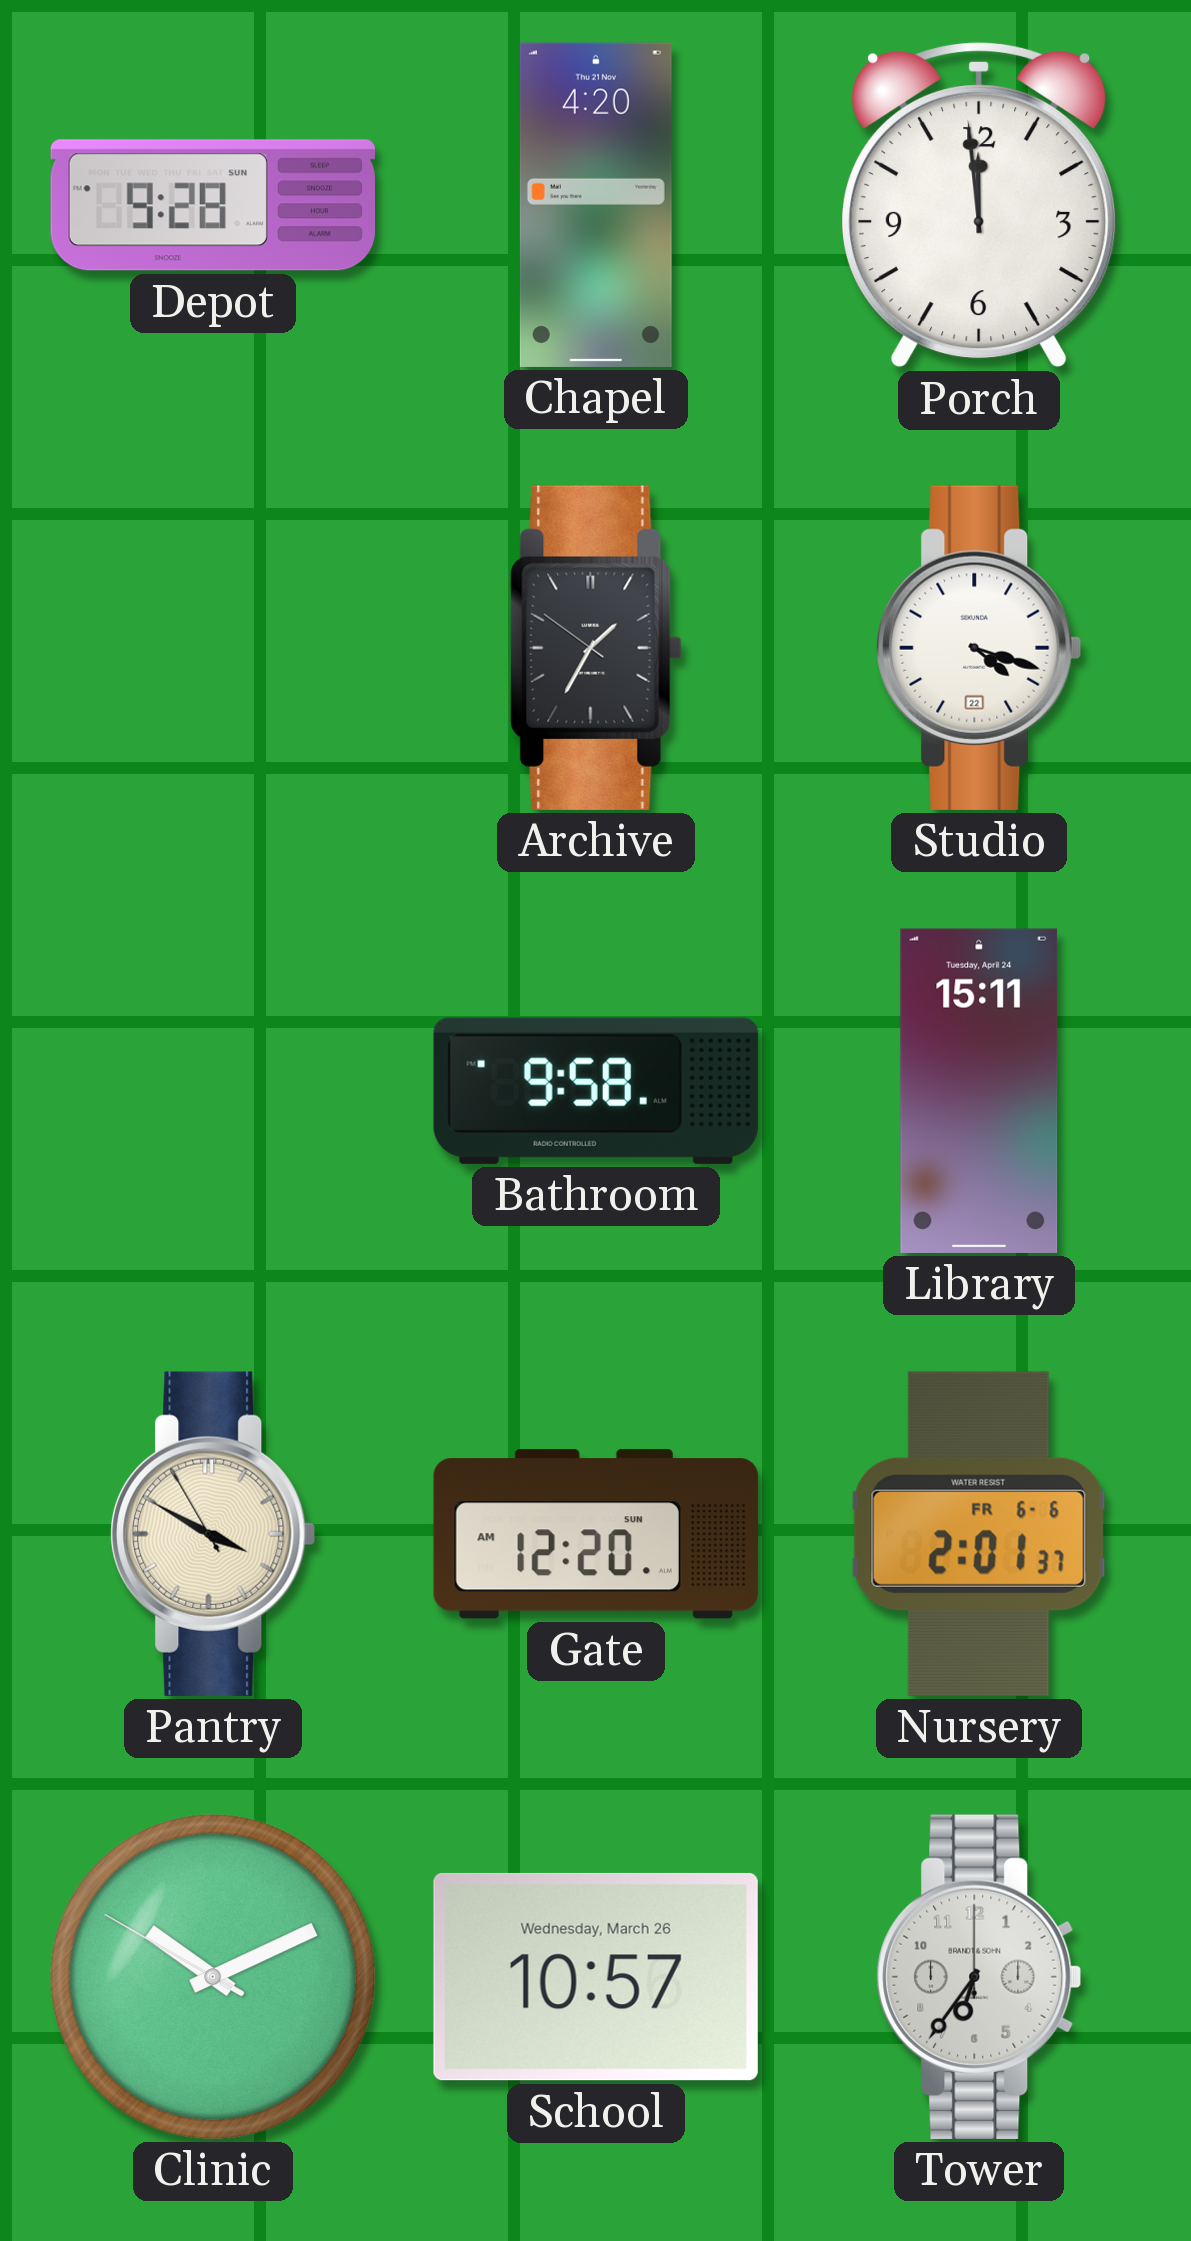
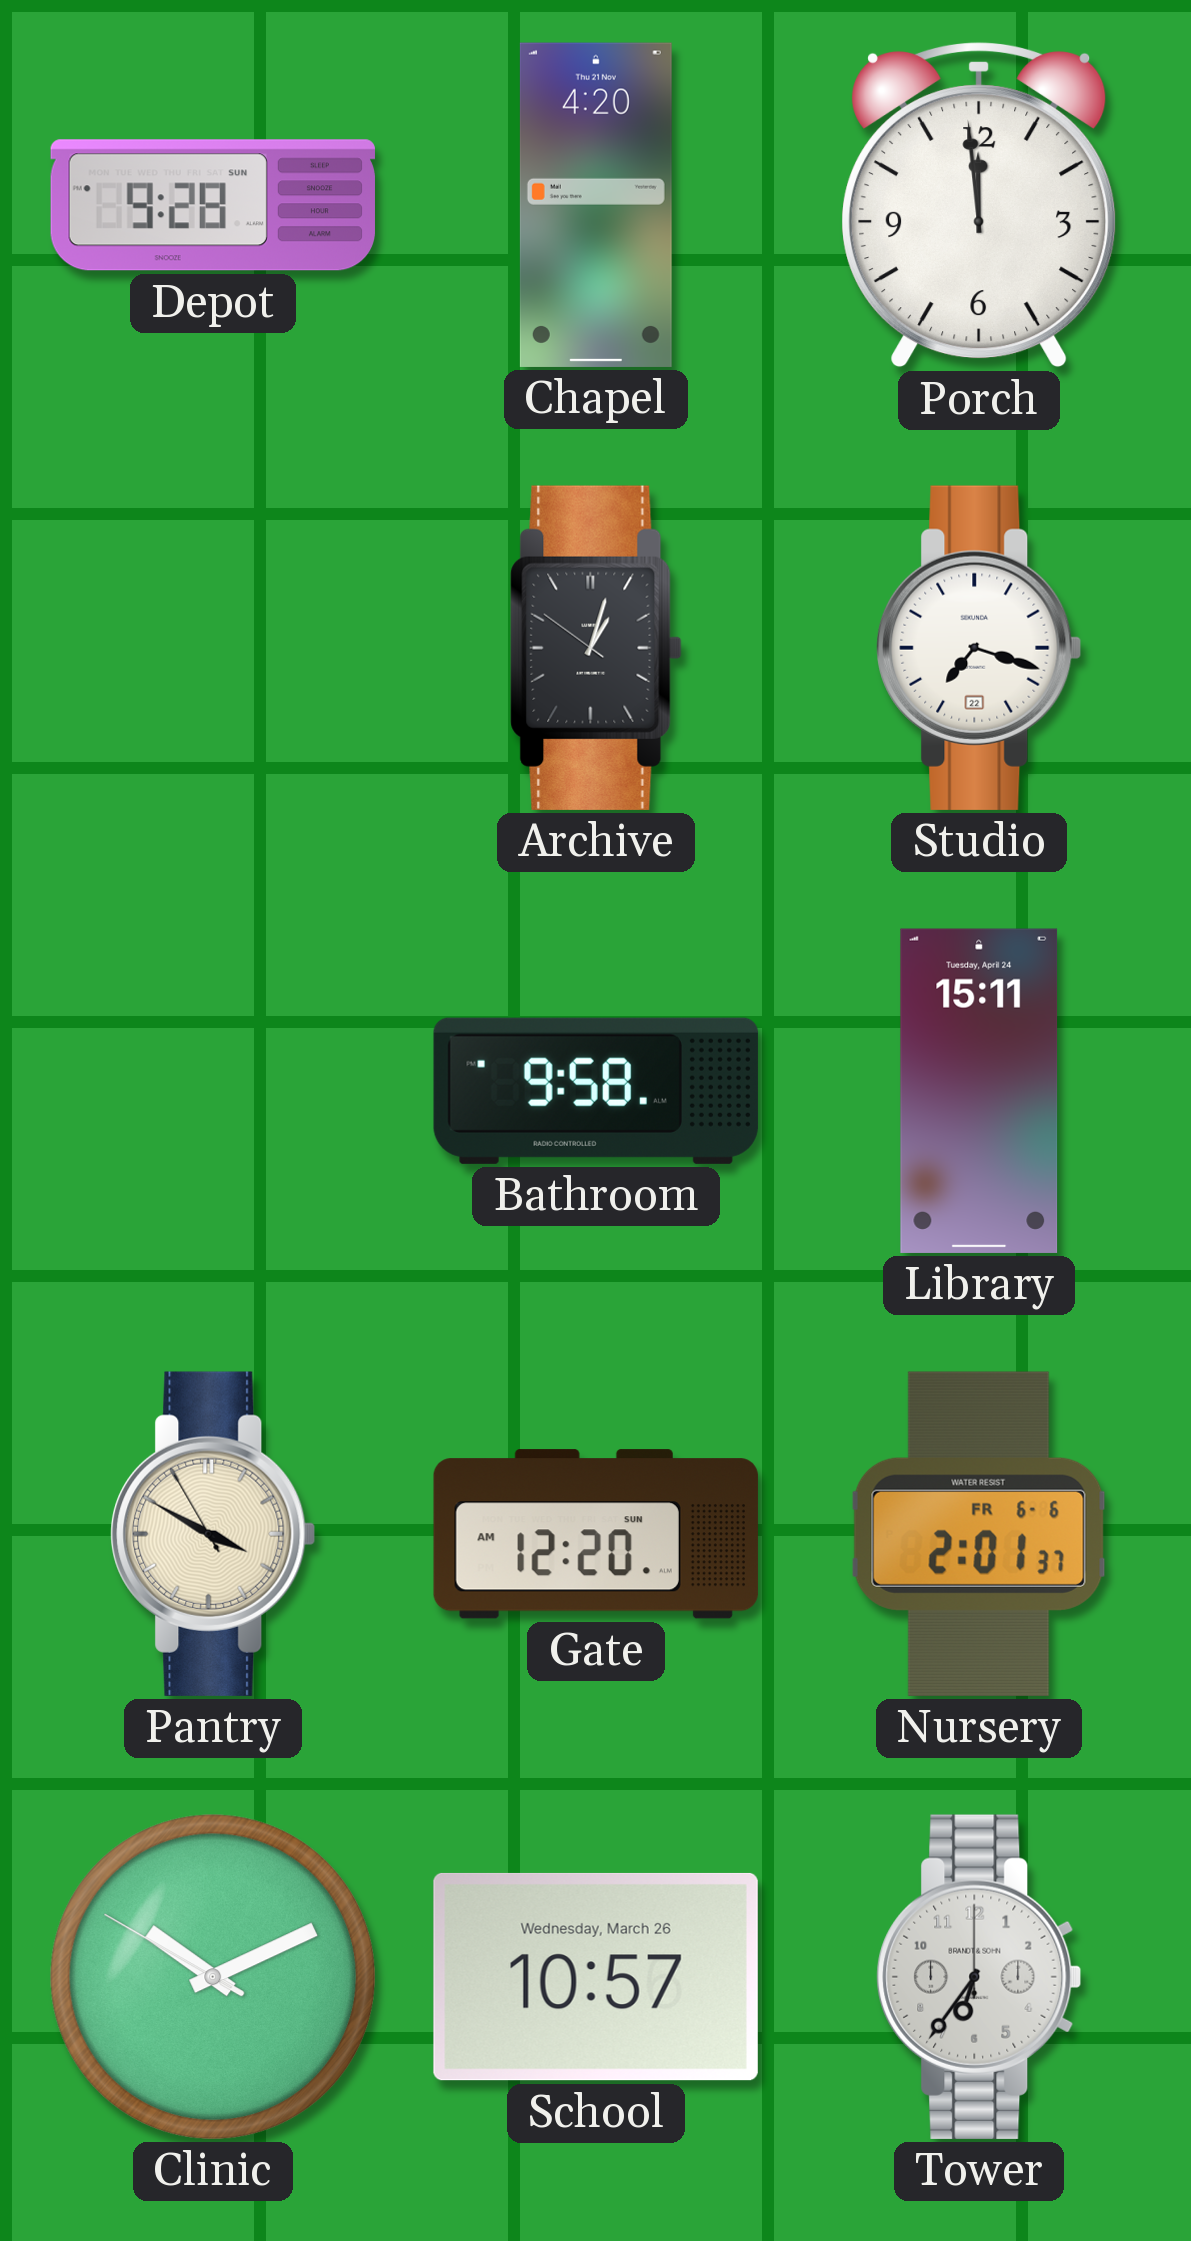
Archive: 1:34 -> 1:02 (596, 648)
Studio: 4:18 -> 7:18 (979, 648)
